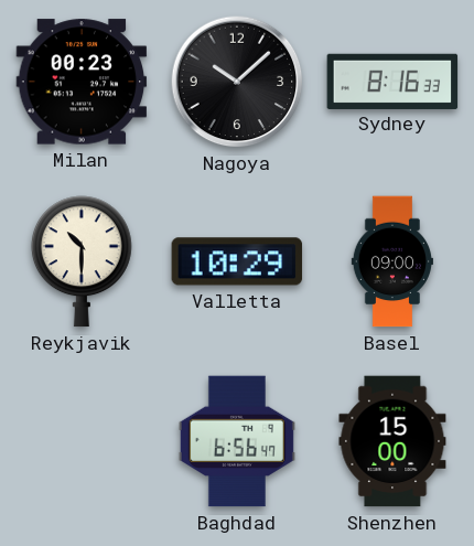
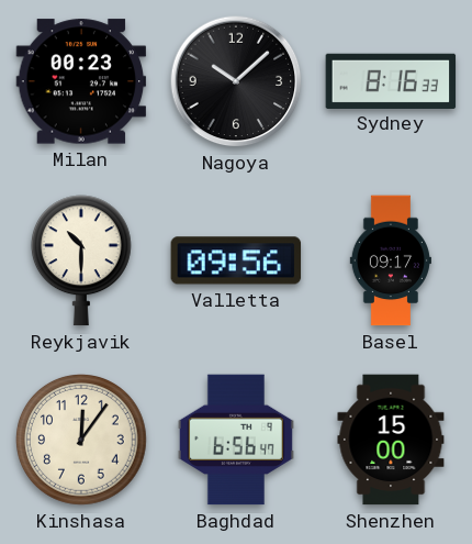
Valletta: 10:29 -> 09:56 (236, 260)
Basel: 09:00 -> 09:17 (391, 260)
Kinshasa: none -> 12:06 (82, 441)
